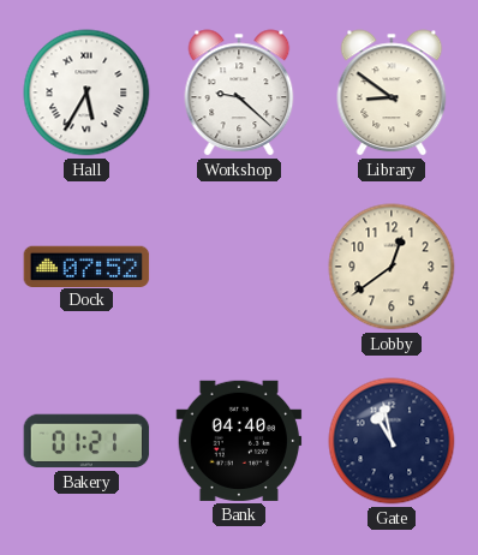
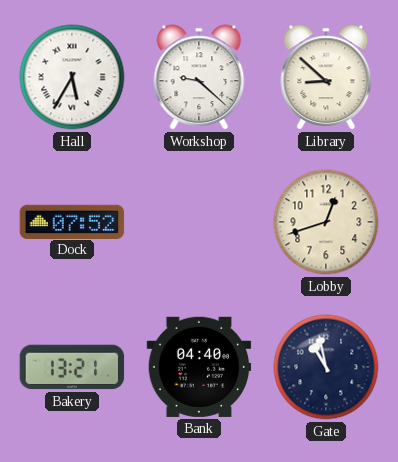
Library: 8:51 -> 8:52 (326, 77)
Lobby: 12:39 -> 12:42 (326, 222)
Bakery: 01:21 -> 13:21 (72, 367)
